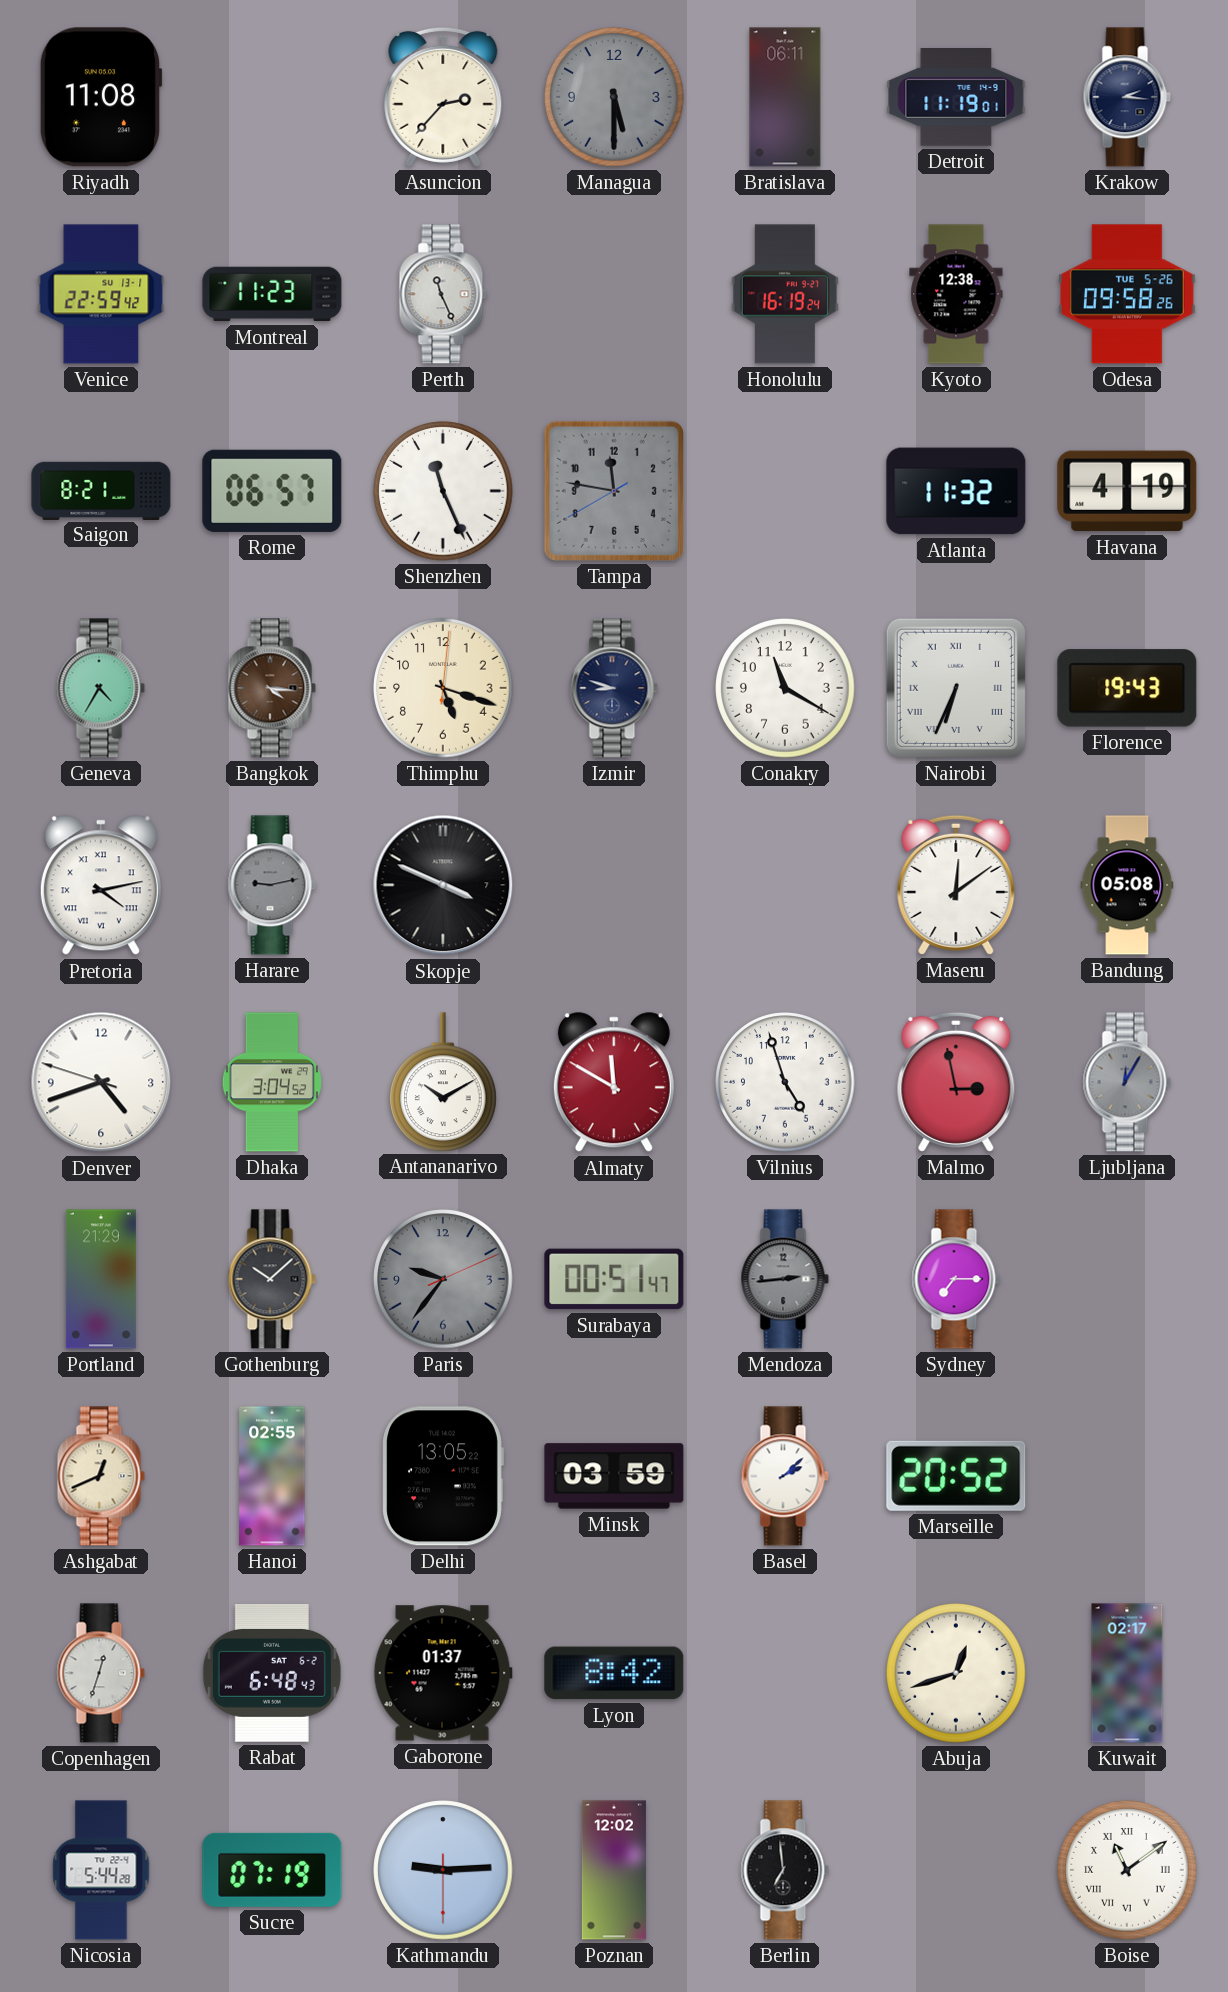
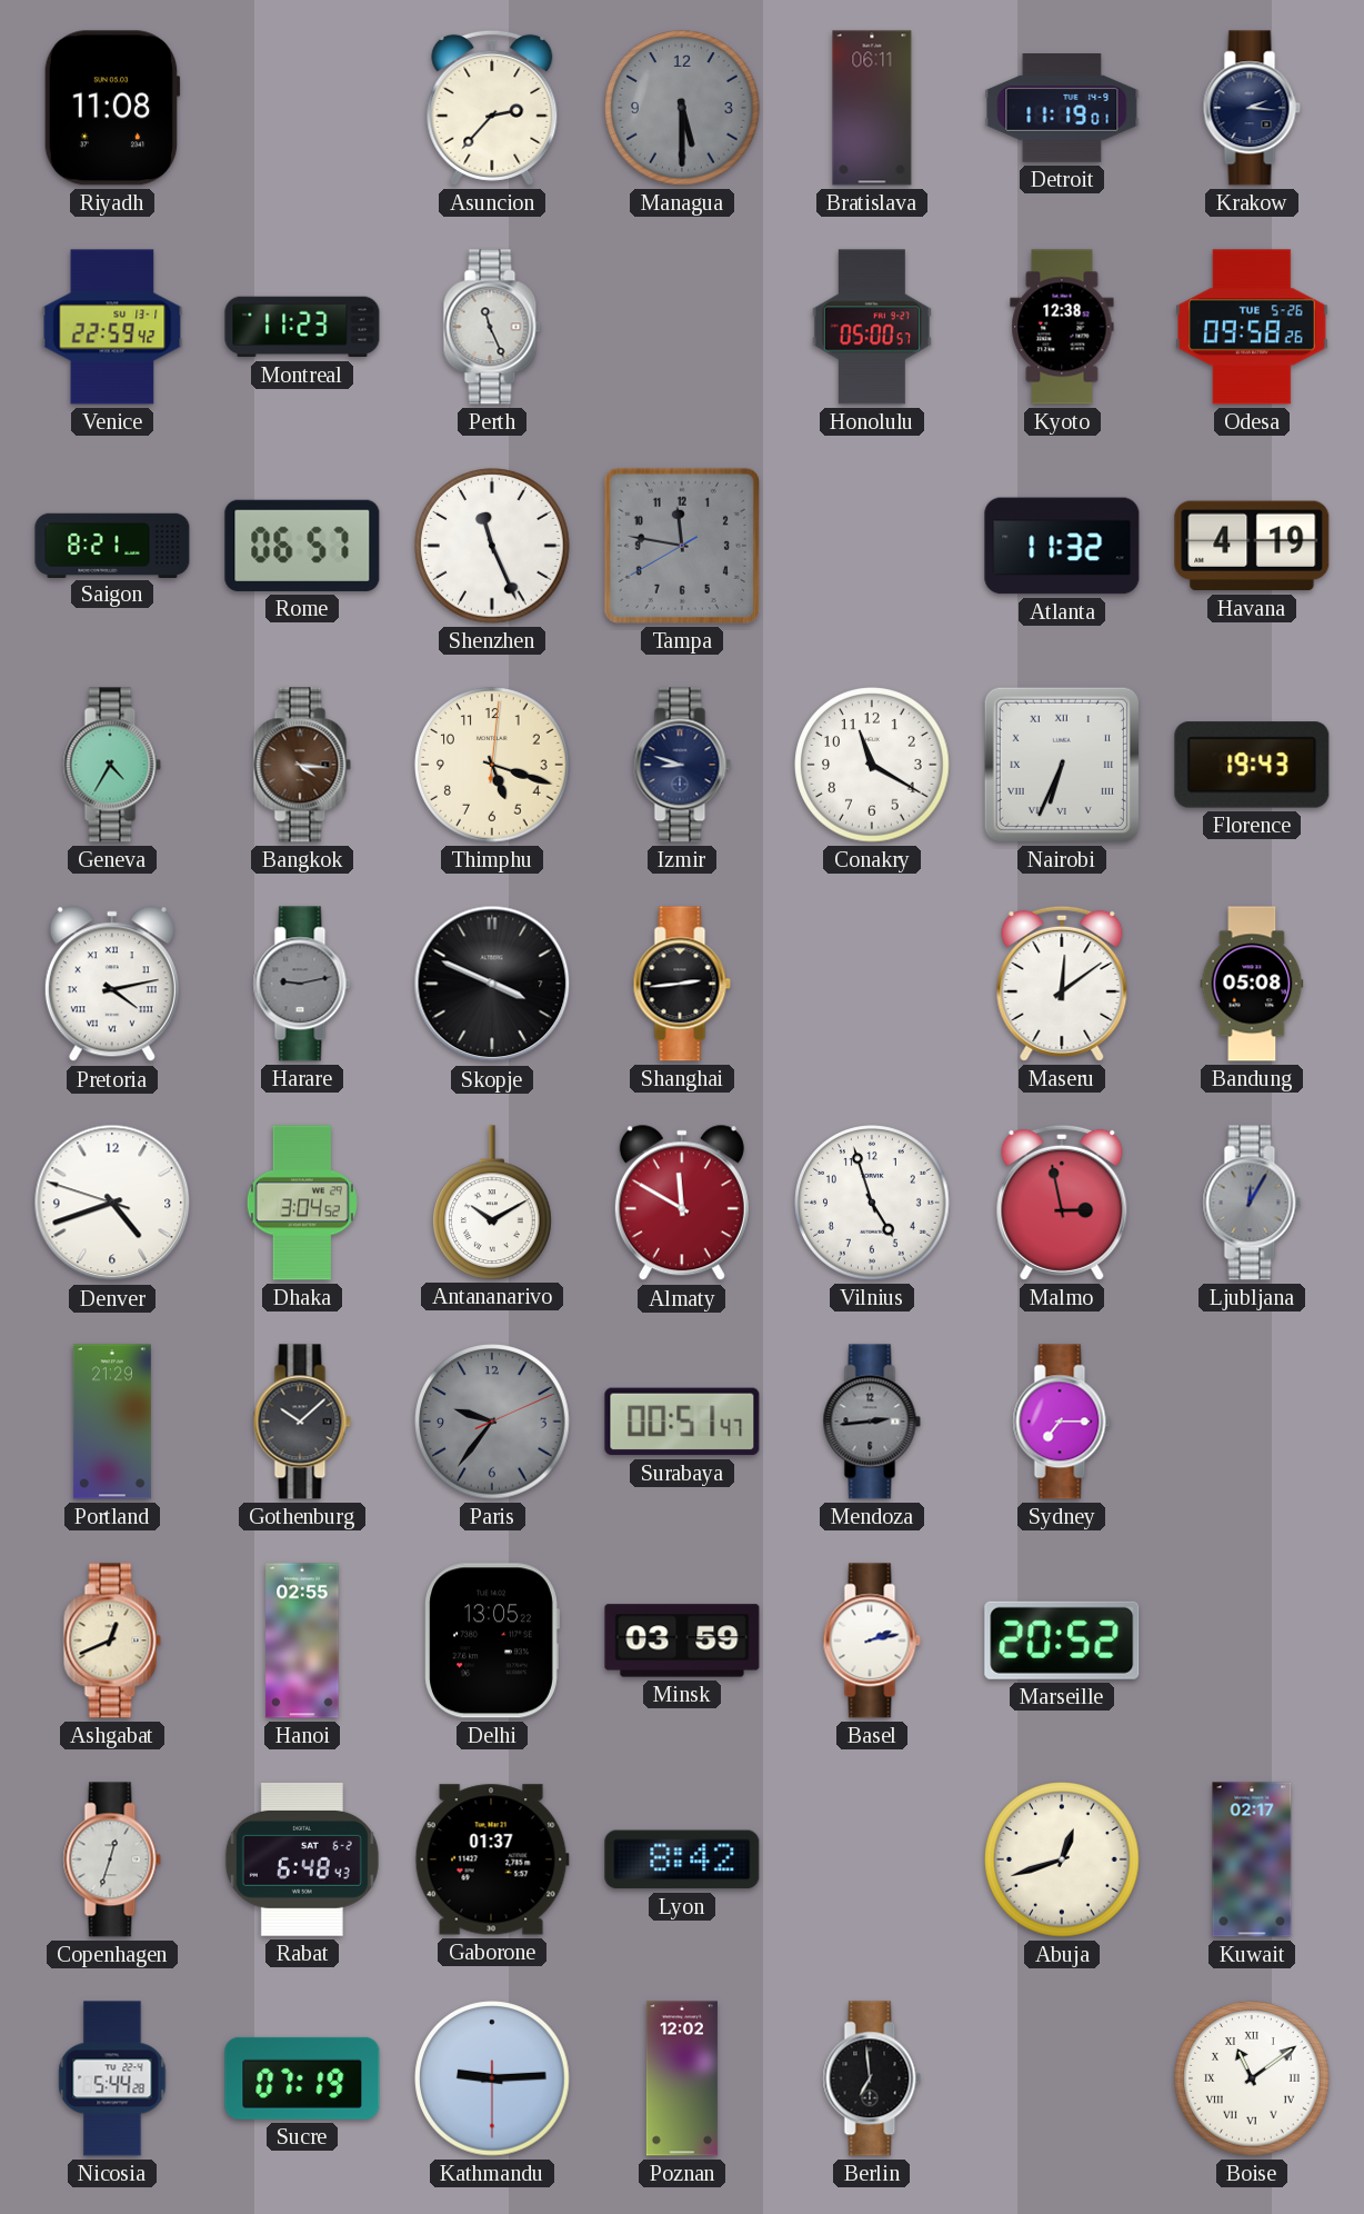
Honolulu: 16:19 -> 05:00 (872, 327)
Shanghai: none -> 2:44 (682, 984)
Basel: 2:08 -> 2:13 (872, 1640)
